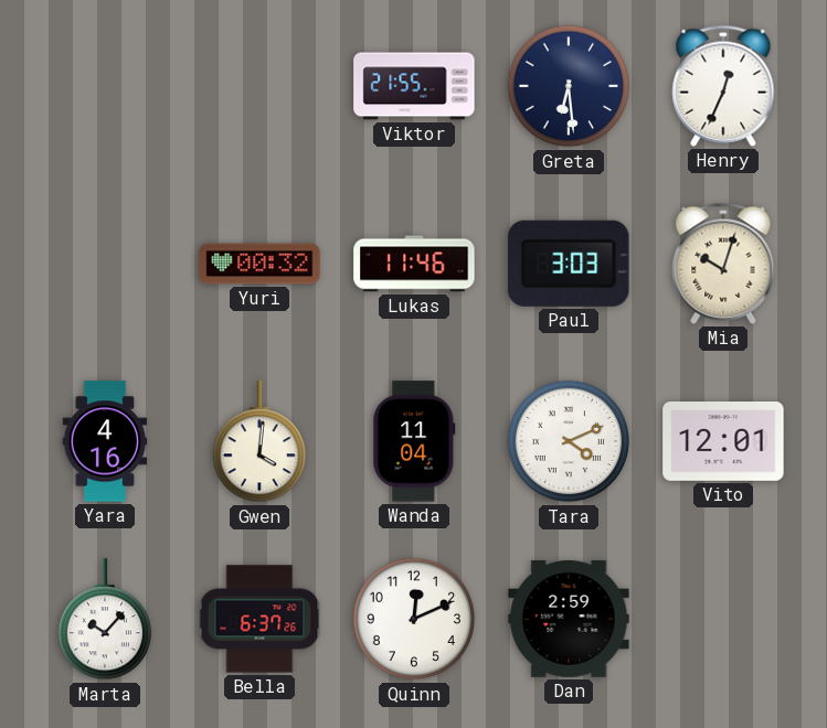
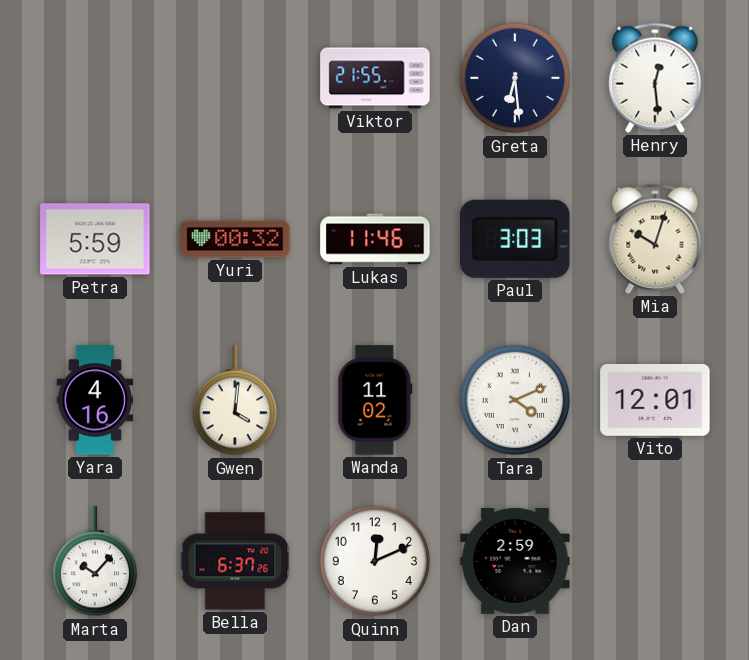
Henry: 12:34 -> 12:29 (655, 78)
Petra: none -> 5:59 (95, 239)
Wanda: 11:04 -> 11:02 (375, 400)
